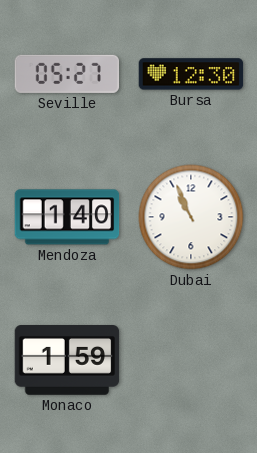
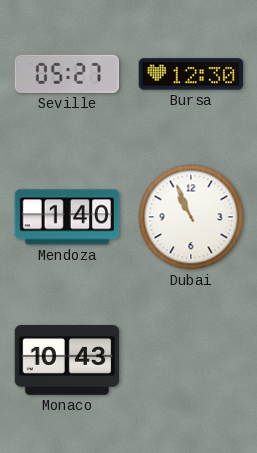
Monaco: 1:59 -> 10:43 (67, 361)
